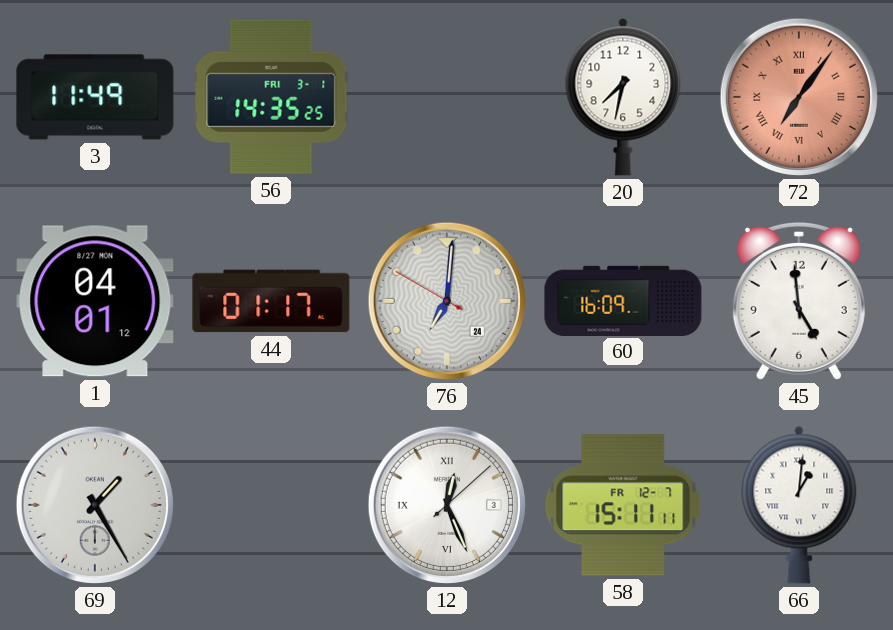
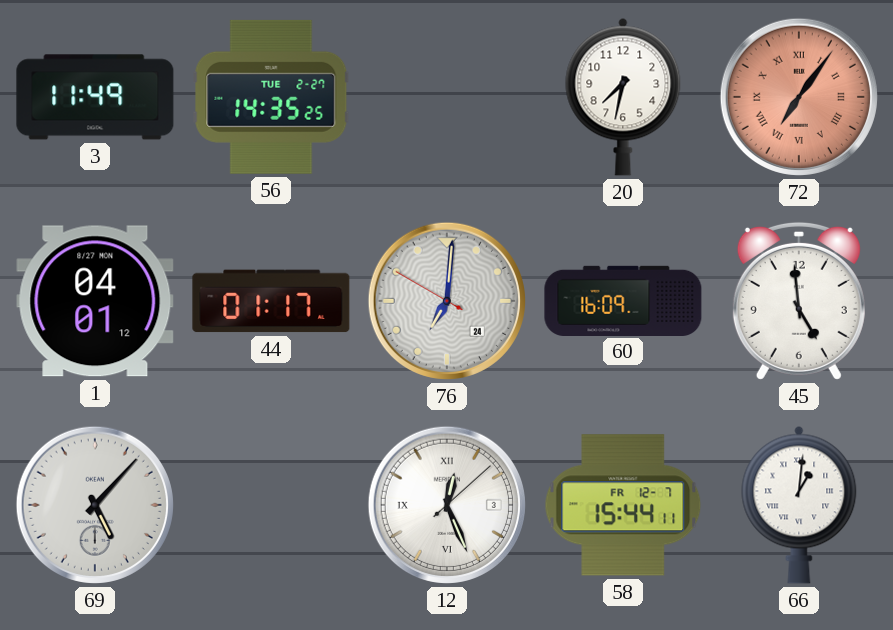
56 date: FRI 3-1 -> TUE 2-27 (271, 97)
69: 1:25 -> 5:07 (95, 505)
58: 15:11 -> 15:44 (623, 505)
